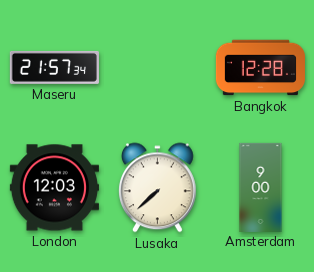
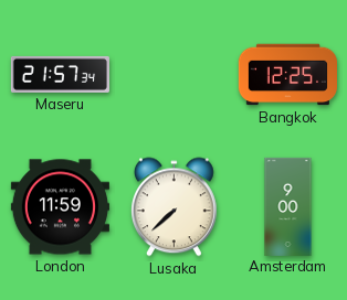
Bangkok: 12:28 -> 12:25 (287, 75)
London: 12:03 -> 11:59 (60, 207)
